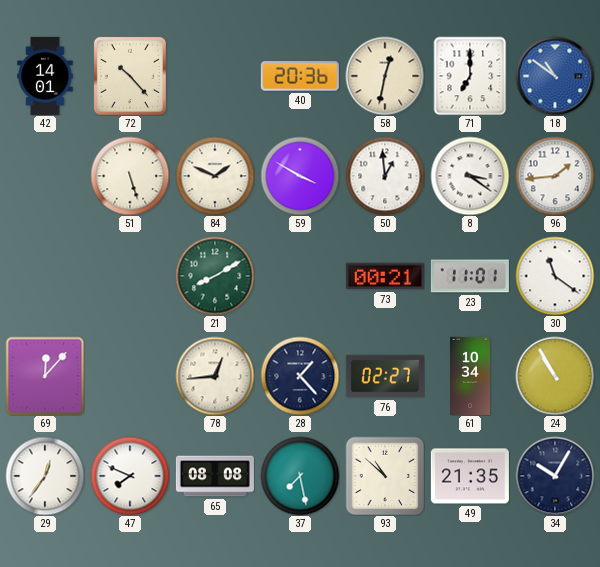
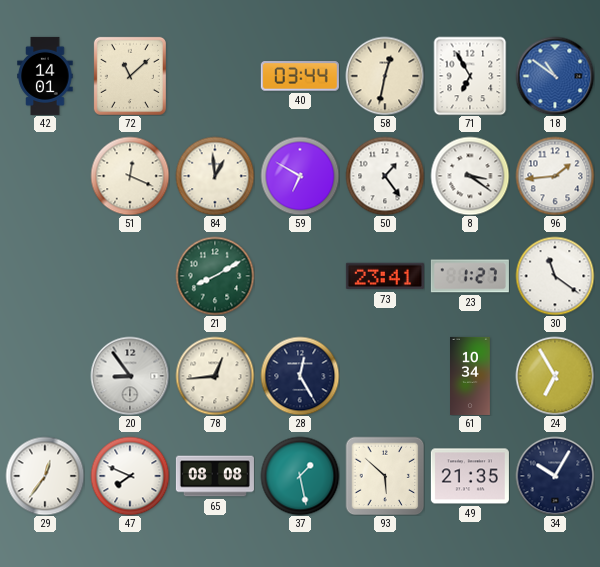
72: 10:23 -> 11:08 (130, 76)
40: 20:36 -> 03:44 (300, 76)
71: 7:00 -> 6:55 (470, 76)
51: 5:27 -> 12:19 (130, 176)
84: 1:49 -> 12:59 (215, 176)
59: 3:50 -> 6:50 (300, 176)
50: 12:59 -> 1:24 (385, 176)
73: 00:21 -> 23:41 (385, 276)
23: 11:01 -> 1:27 (470, 276)
69: 12:07 -> none (45, 376)
20: none -> 8:54 (130, 376)
28: 1:23 -> 12:25 (300, 376)
76: 02:27 -> none (385, 376)
24: 10:55 -> 6:55 (555, 376)
37: 7:28 -> 1:28 (300, 476)
93: 10:52 -> 5:52 (385, 476)
